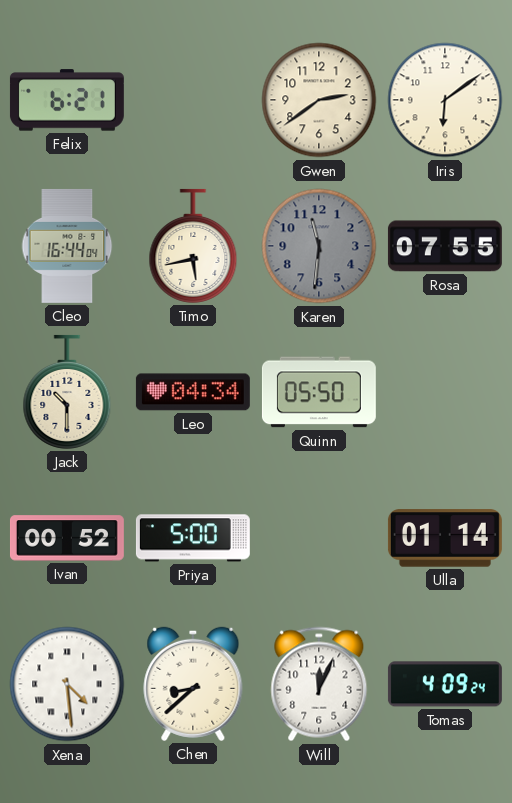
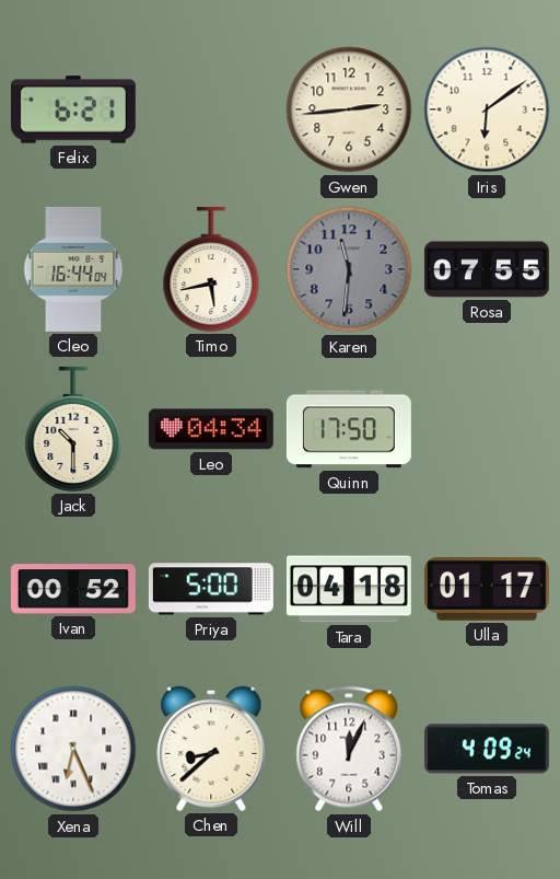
Gwen: 2:39 -> 2:44 (349, 109)
Quinn: 05:50 -> 17:50 (349, 429)
Tara: none -> 04:18 (349, 589)
Ulla: 01:14 -> 01:17 (487, 589)
Xena: 4:29 -> 6:26 (73, 749)
